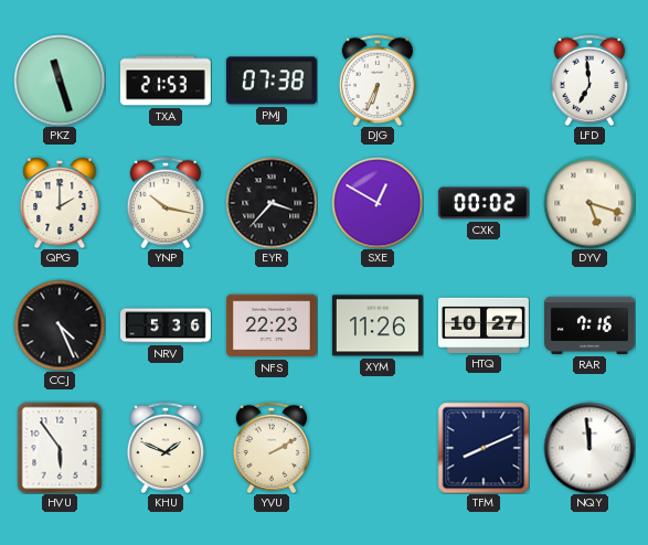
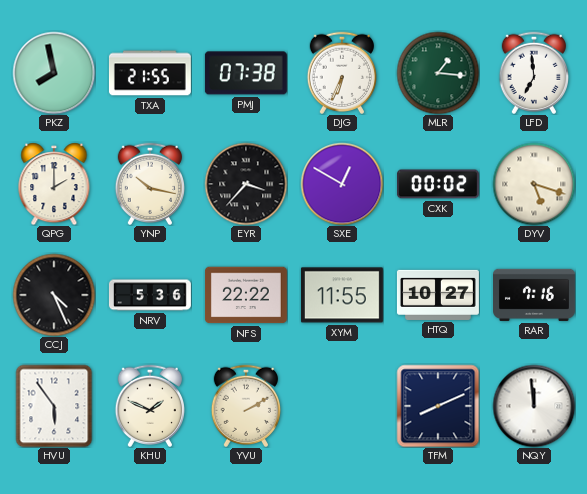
PKZ: 11:27 -> 7:58 (54, 73)
TXA: 21:53 -> 21:55 (150, 73)
MLR: none -> 1:16 (438, 73)
NFS: 22:23 -> 22:22 (246, 295)
XYM: 11:26 -> 11:55 (342, 295)
